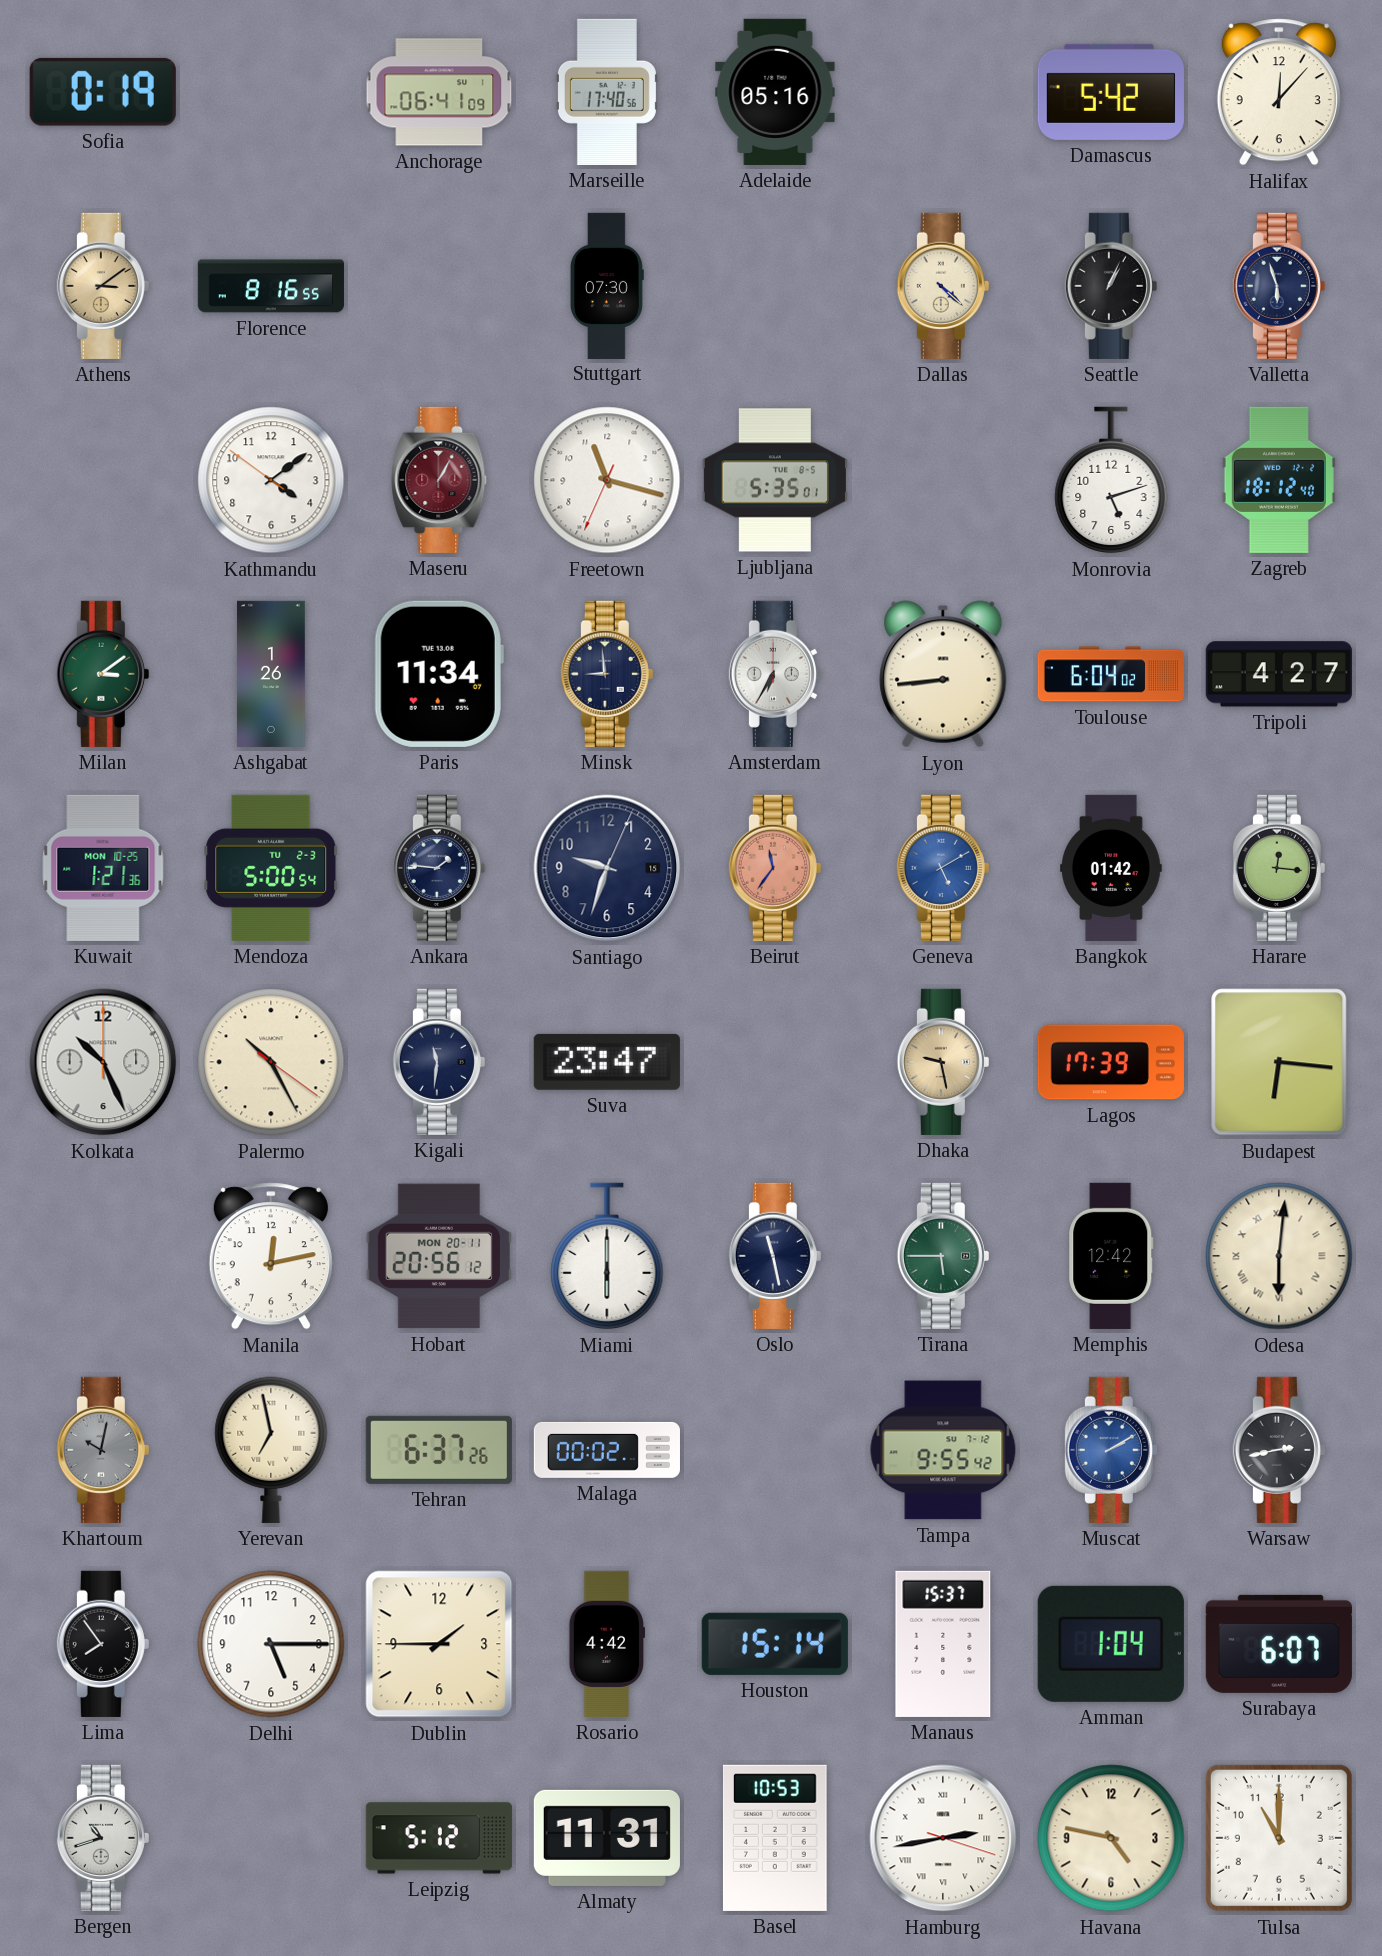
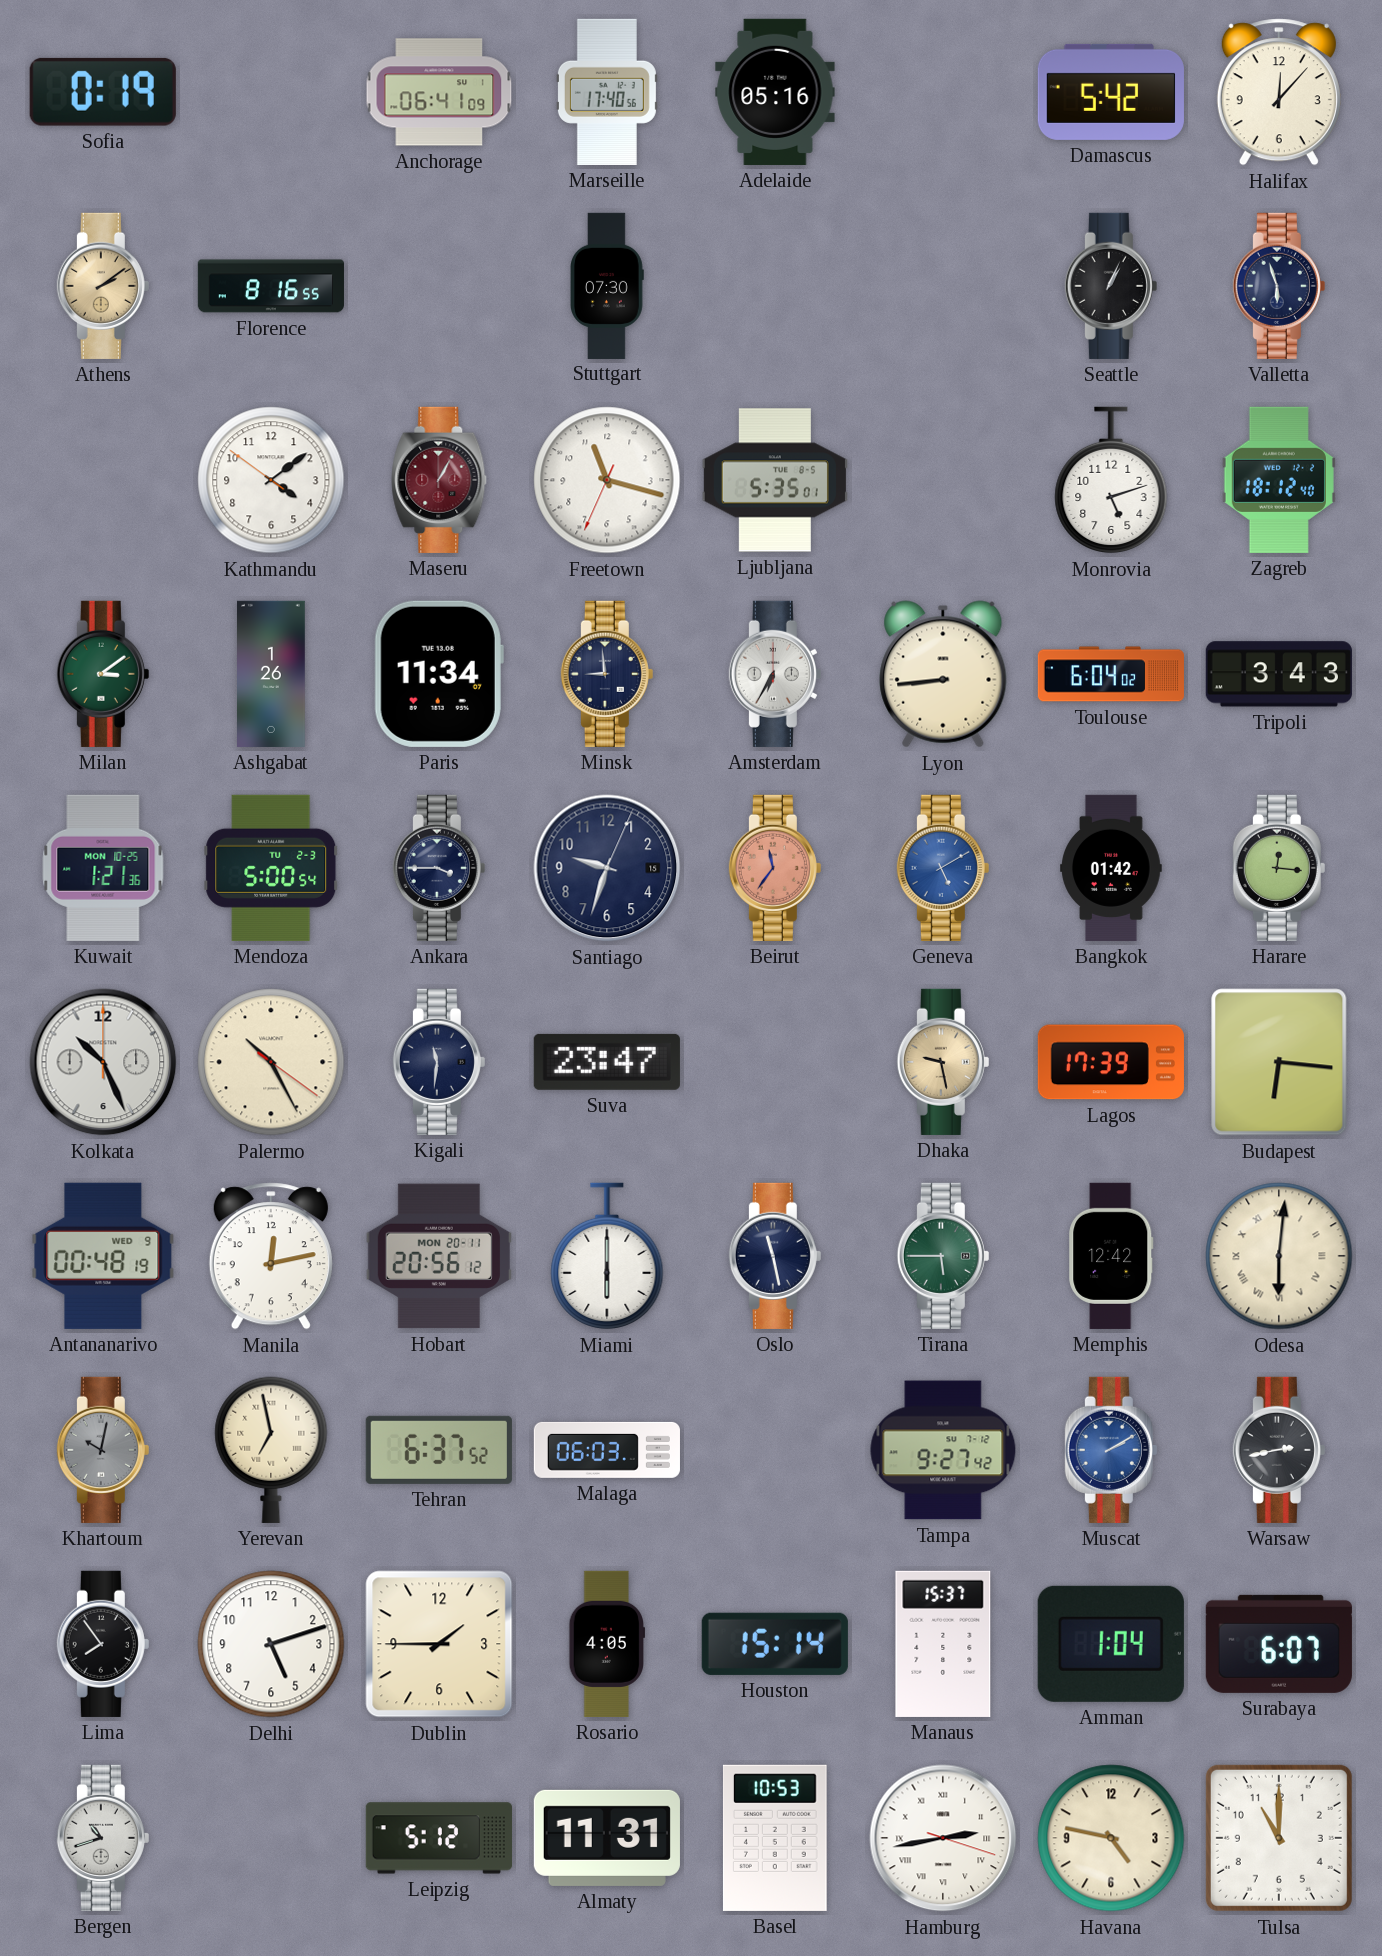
Athens: 3:09 -> 2:09 (103, 286)
Dallas: 4:22 -> none (943, 286)
Tripoli: 4:27 -> 3:43 (1279, 674)
Ankara: 1:46 -> 3:45 (439, 868)
Antananarivo: none -> 00:48 (103, 1256)
Tehran: 6:37:26 -> 6:37:52 (439, 1450)
Malaga: 00:02 -> 06:03 (607, 1450)
Tampa: 9:55 -> 9:27 (943, 1450)
Delhi: 5:15 -> 5:12 (271, 1644)
Rosario: 4:42 -> 4:05 (606, 1644)
